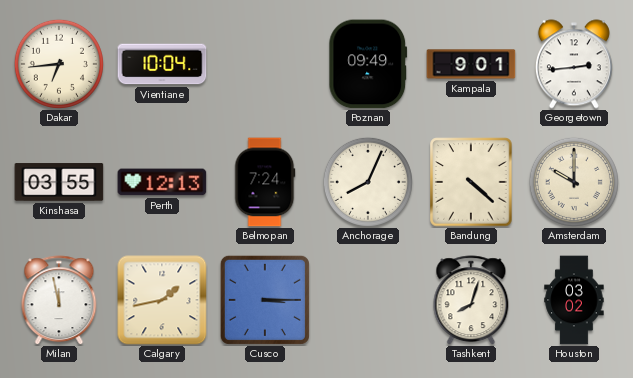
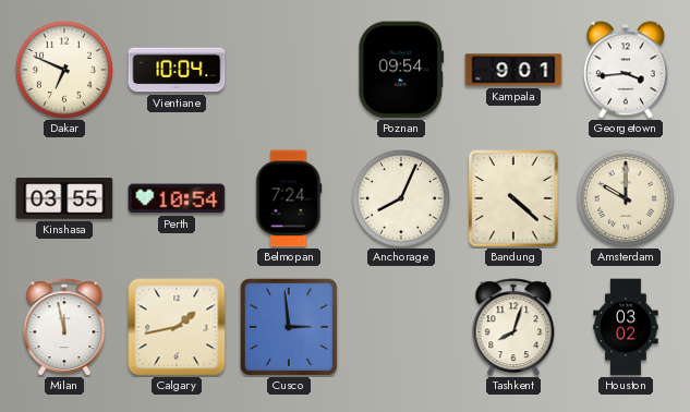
Dakar: 6:44 -> 6:49 (64, 70)
Poznan: 09:49 -> 09:54 (401, 70)
Georgetown: 2:44 -> 3:44 (626, 70)
Perth: 12:13 -> 10:54 (177, 198)
Cusco: 3:15 -> 2:59 (289, 327)
